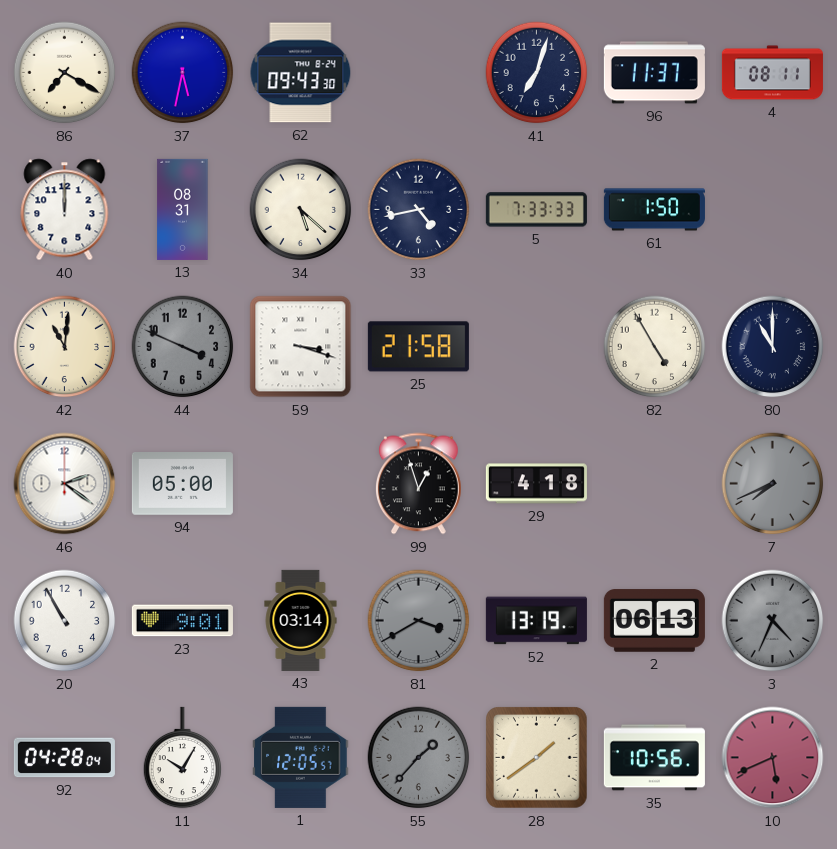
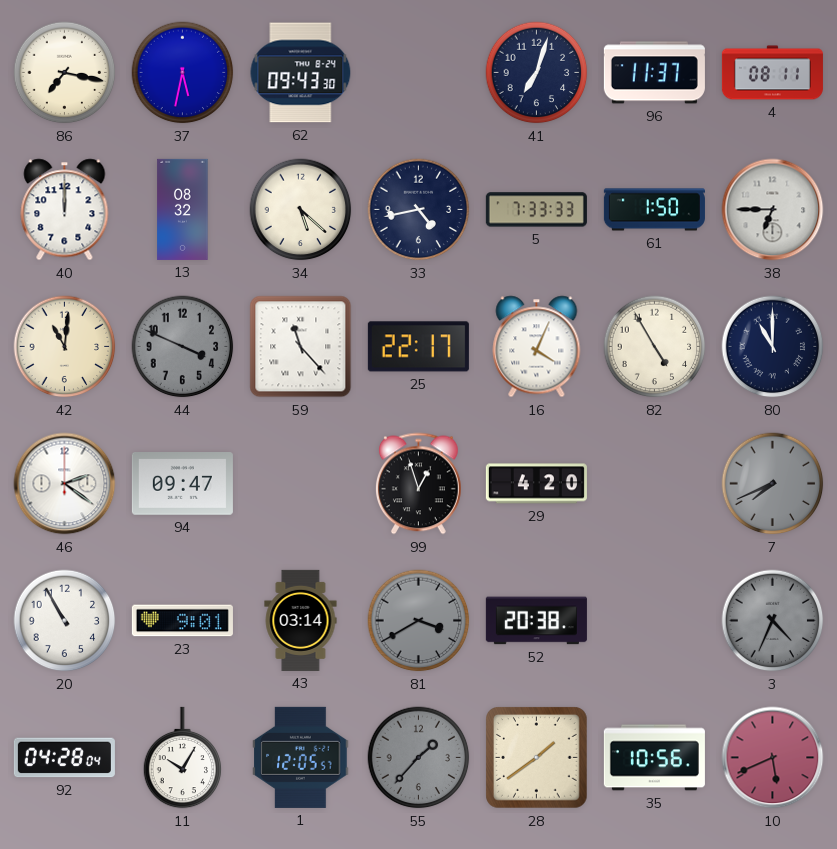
86: 7:20 -> 7:17 (65, 73)
13: 08:31 -> 08:32 (183, 209)
38: none -> 6:45 (773, 210)
59: 3:18 -> 11:23 (301, 347)
25: 21:58 -> 22:17 (418, 347)
16: none -> 4:04 (537, 347)
94: 05:00 -> 09:47 (182, 484)
29: 4:18 -> 4:20 (536, 484)
52: 13:19 -> 20:38 (536, 621)
2: 06:13 -> none (654, 621)
